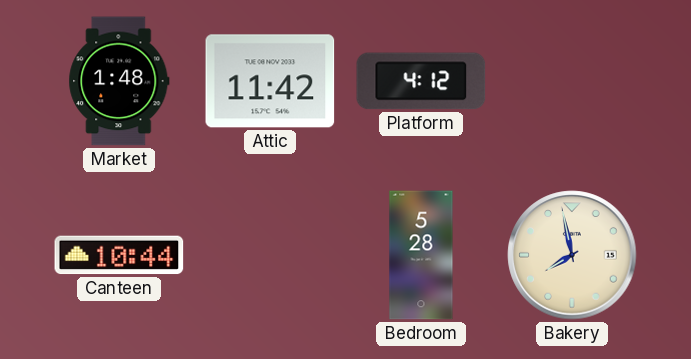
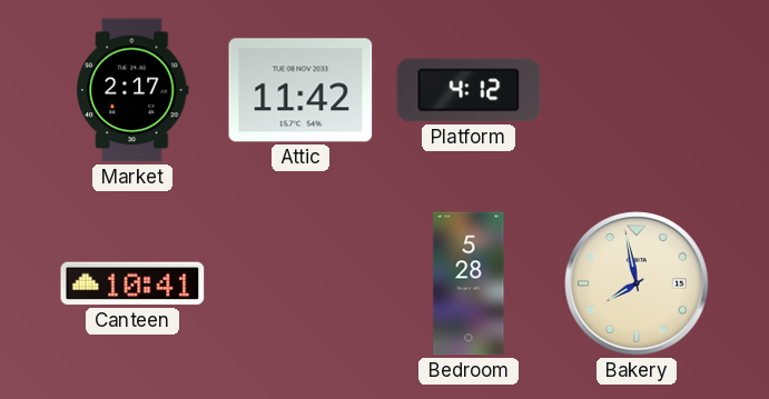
Market: 1:48 -> 2:17 (132, 90)
Canteen: 10:44 -> 10:41 (132, 283)
